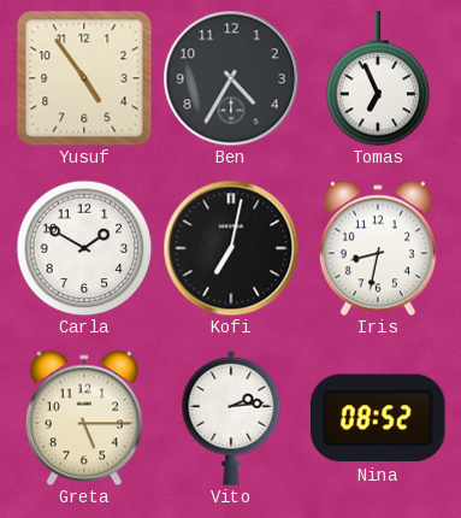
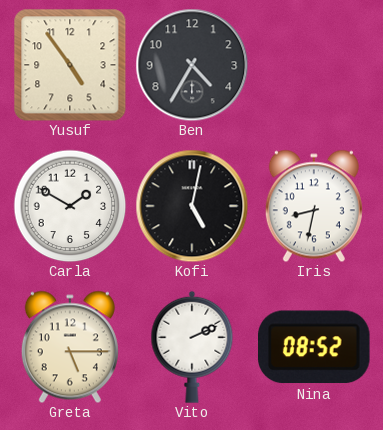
Tomas: 6:56 -> none (378, 78)
Kofi: 7:02 -> 5:02 (192, 206)
Vito: 2:14 -> 2:11 (192, 347)
